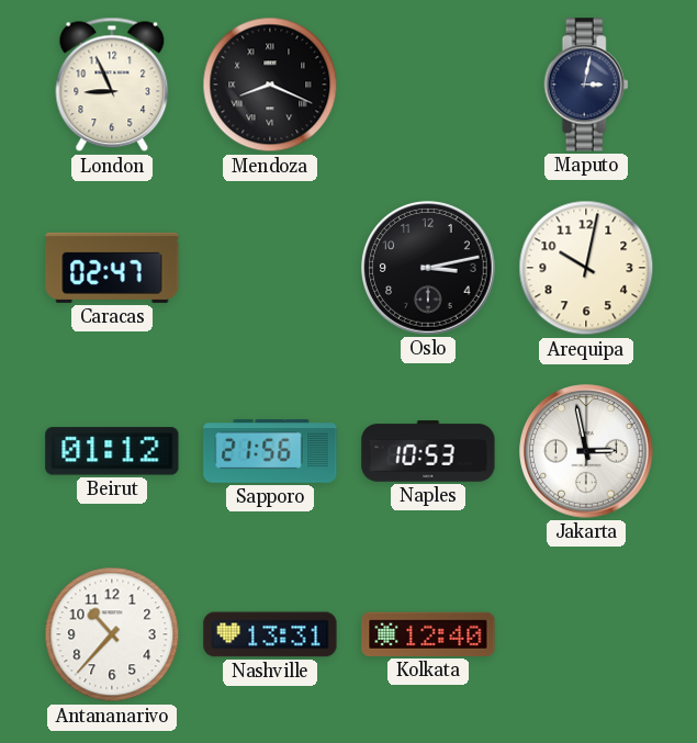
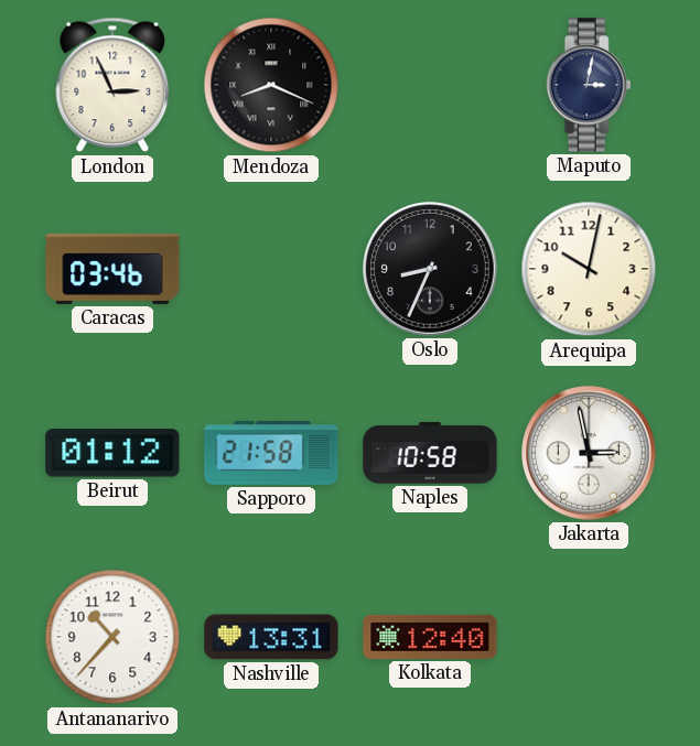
London: 8:56 -> 2:56 (112, 85)
Caracas: 02:47 -> 03:46 (112, 269)
Oslo: 3:13 -> 8:34 (430, 269)
Sapporo: 21:56 -> 21:58 (271, 453)
Naples: 10:53 -> 10:58 (430, 453)
